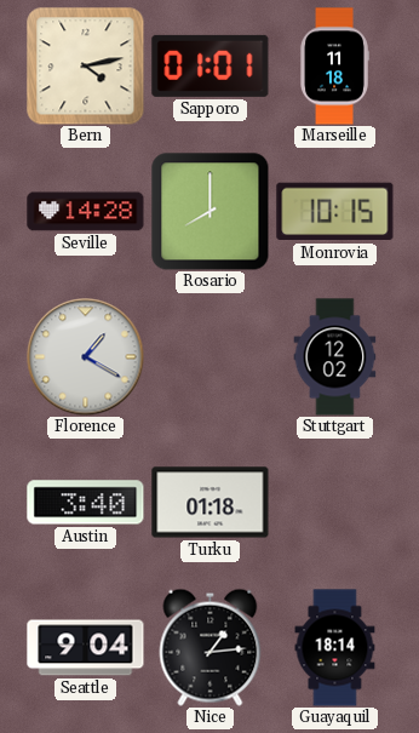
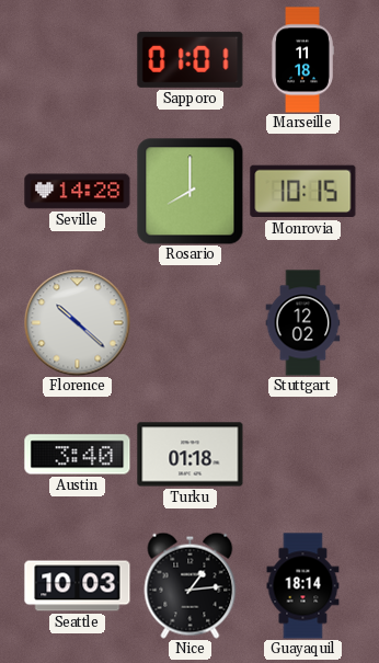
Bern: 4:13 -> none (86, 67)
Florence: 1:20 -> 10:22 (78, 323)
Seattle: 9:04 -> 10:03 (78, 586)
